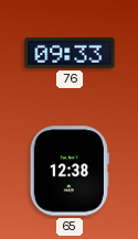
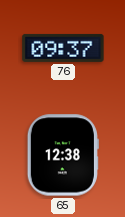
76: 09:33 -> 09:37 (63, 48)
